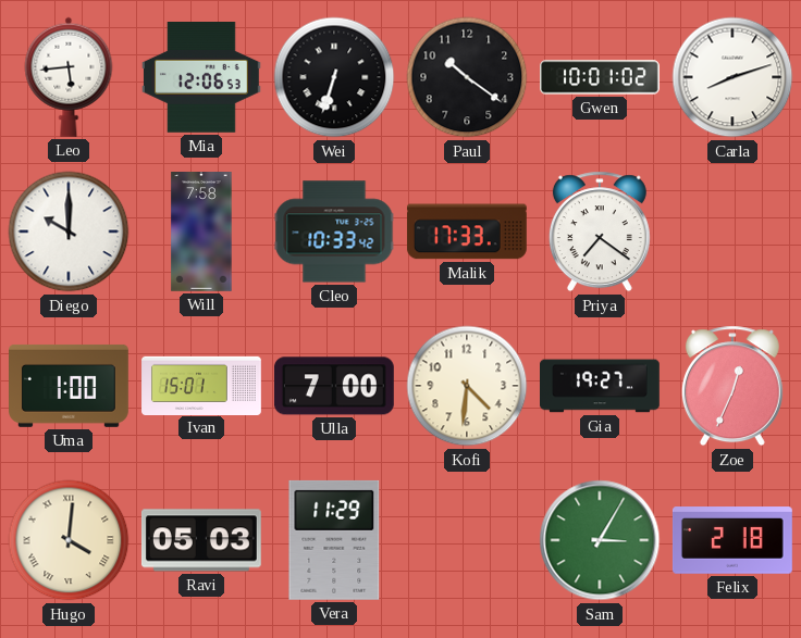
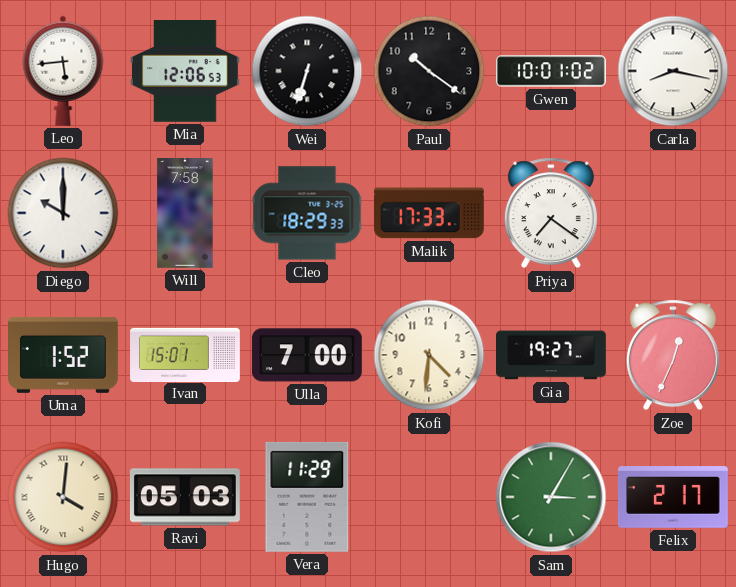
Carla: 8:12 -> 8:17 (673, 71)
Cleo: 10:33 -> 18:29 (307, 213)
Uma: 1:00 -> 1:52 (64, 355)
Felix: 2:18 -> 2:17 (673, 497)
